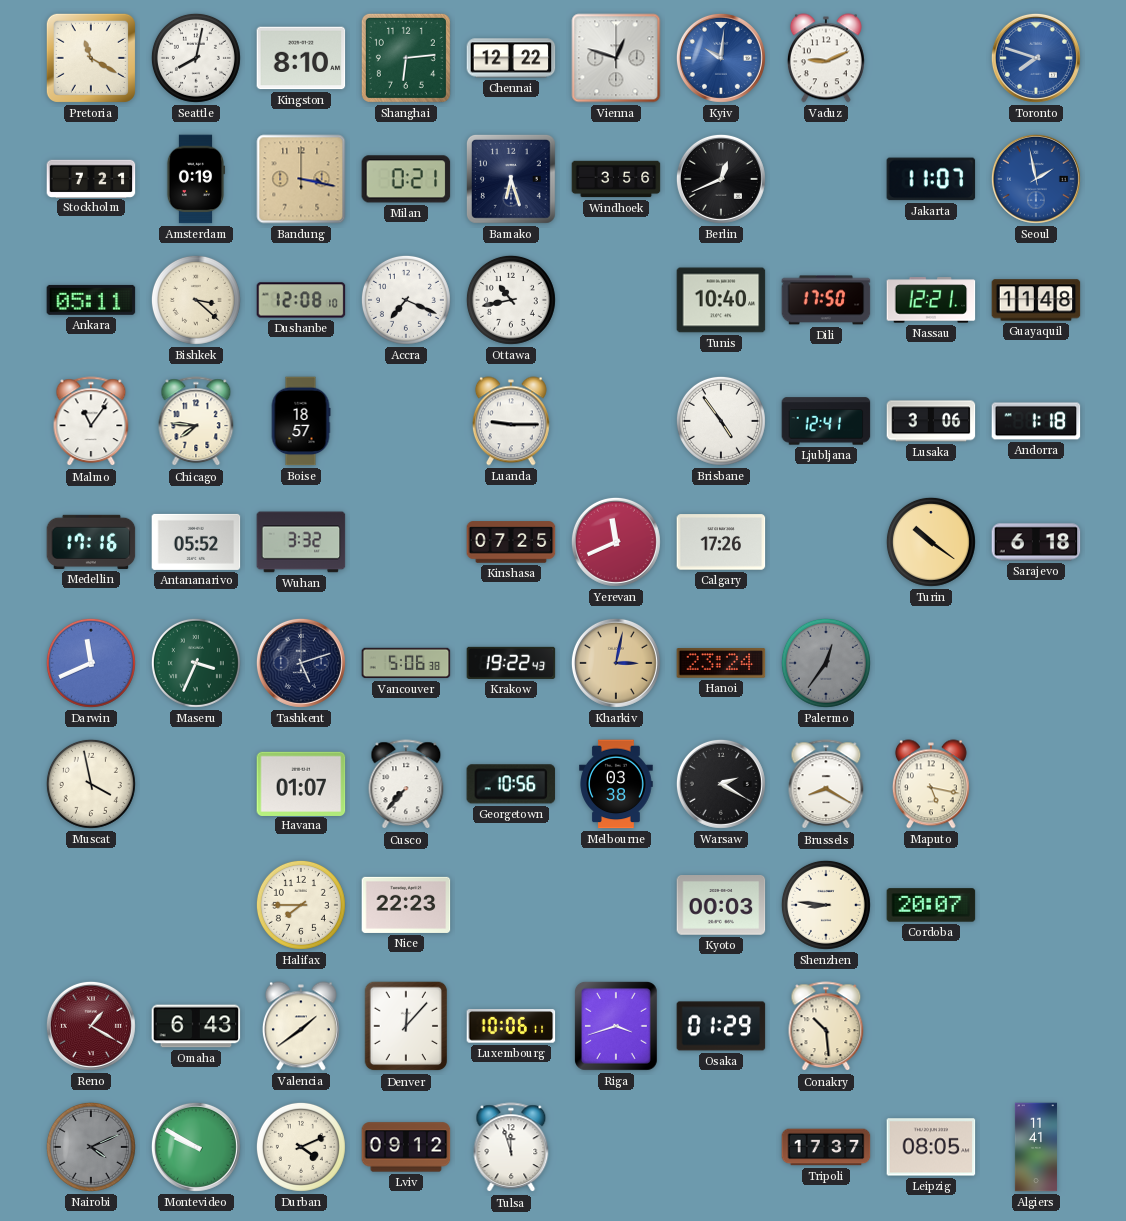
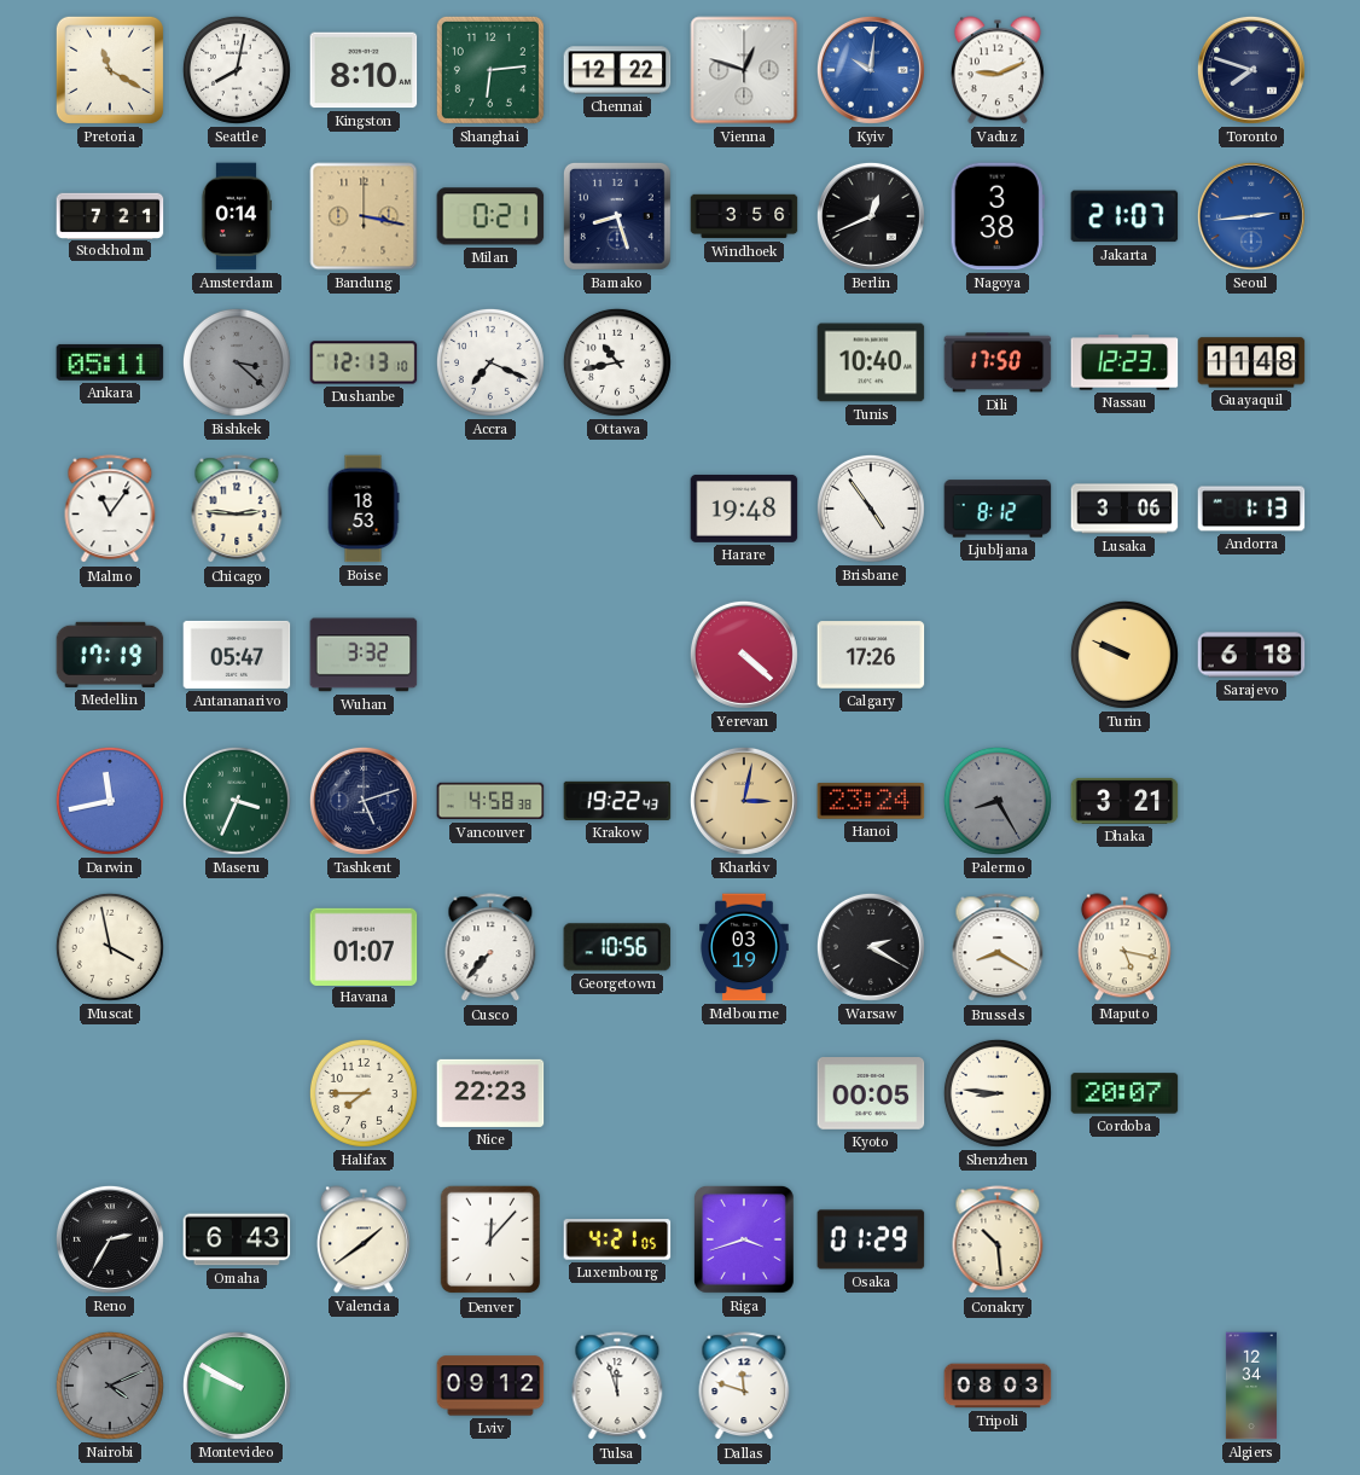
Toronto dial: blue -> navy (1251, 70)
Amsterdam: 0:19 -> 0:14 (237, 216)
Bamako: 6:27 -> 8:27 (617, 216)
Nagoya: none -> 3:38 (998, 216)
Jakarta: 11:07 -> 21:07 (1124, 216)
Seoul: 1:58 -> 2:44 (1251, 216)
Bishkek dial: cream -> grey (237, 362)
Dushanbe: 12:08 -> 12:13 (364, 362)
Nassau: 12:21 -> 12:23 (1124, 362)
Chicago: 7:46 -> 2:46 (237, 510)
Boise: 18:57 -> 18:53 (364, 509)
Luanda: 9:15 -> none (511, 421)
Harare: none -> 19:48 (744, 509)
Ljubljana: 12:41 -> 8:12 (998, 509)
Andorra: 1:18 -> 1:13 (1251, 509)
Medellin: 17:16 -> 17:19 (110, 655)
Antananarivo: 05:52 -> 05:47 (237, 655)
Kinshasa: 07:25 -> none (511, 542)
Yerevan: 11:41 -> 4:22 (744, 655)
Turin: 10:21 -> 9:49 (1124, 655)
Darwin: 11:41 -> 11:43 (110, 801)
Vancouver: 5:06 -> 4:58 (490, 801)
Palermo: 12:36 -> 8:25 (998, 801)
Dhaka: none -> 3:21 (1124, 801)
Melbourne: 03:38 -> 03:19 (744, 947)
Kyoto: 00:03 -> 00:05 (871, 1094)
Reno: 1:20 -> 2:35 (110, 1239)
Reno dial: burgundy -> black (110, 1239)
Luxembourg: 10:06 -> 4:21 (617, 1239)
Durban: 4:11 -> none (301, 1147)
Dallas: none -> 11:48 (744, 1387)
Tripoli: 17:37 -> 08:03 (998, 1386)
Leipzig: 08:05 -> none (931, 1147)
Algiers: 11:41 -> 12:34 (1251, 1386)
